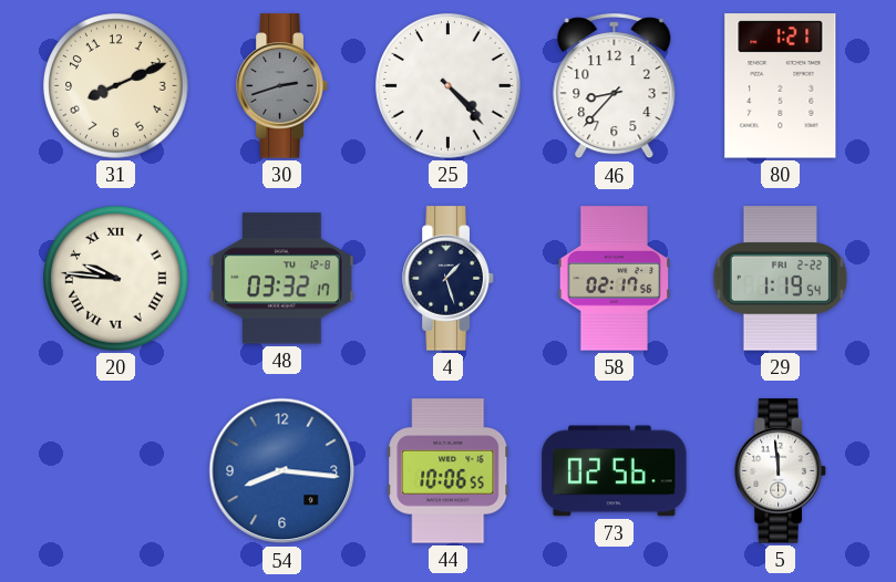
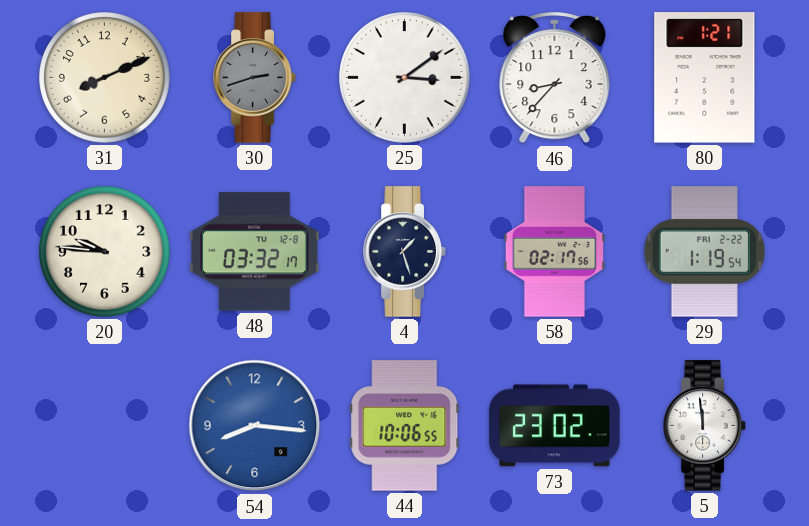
25: 4:23 -> 3:09 (405, 78)
20 numerals: Roman -> Arabic (105, 252)
73: 02:56 -> 23:02 (555, 426)
